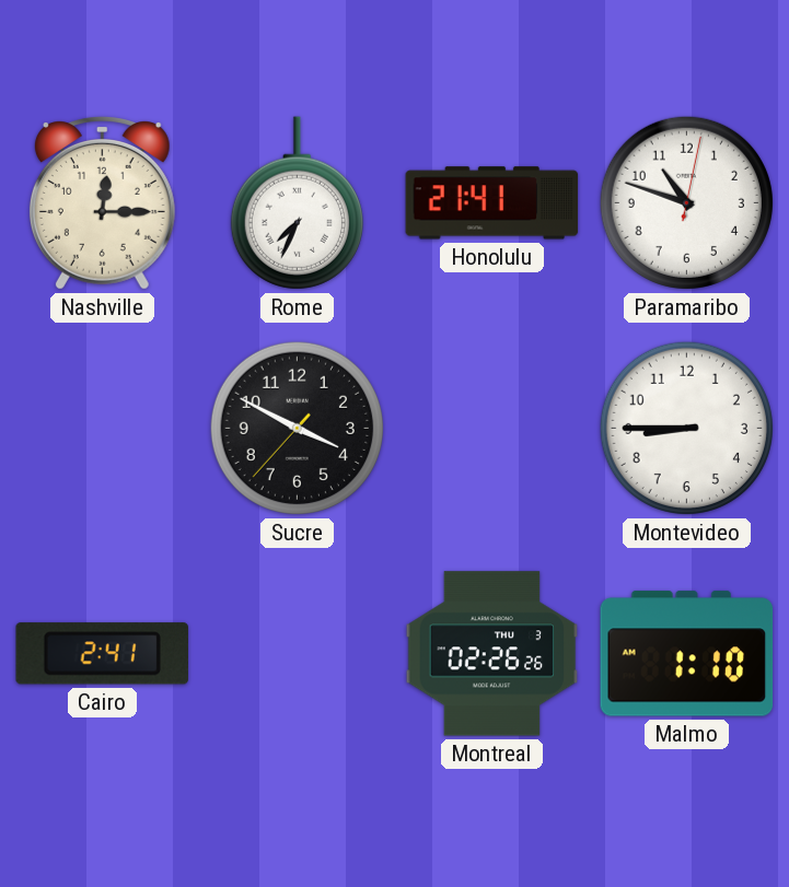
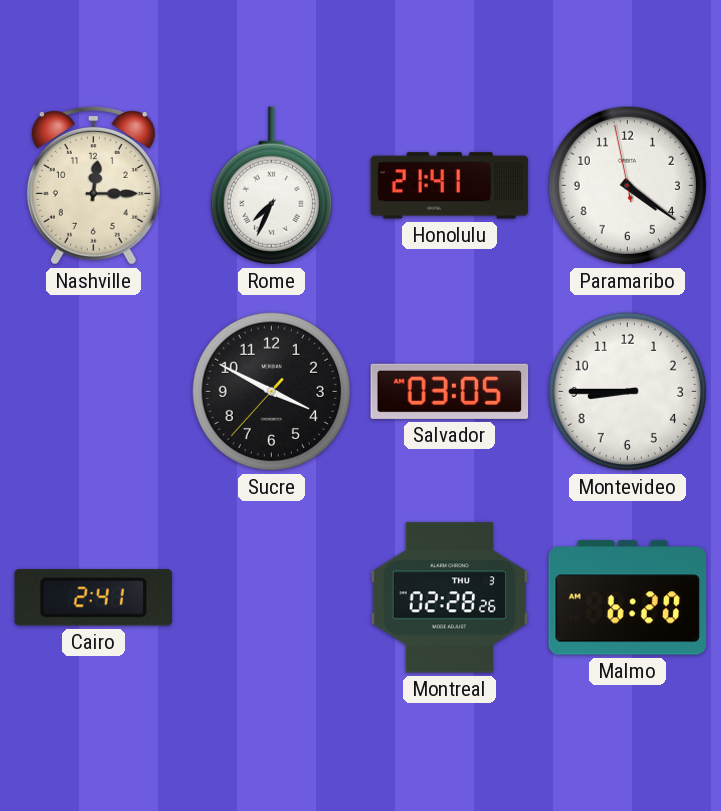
Paramaribo: 10:48 -> 4:20 (627, 185)
Salvador: none -> 03:05 (450, 391)
Montreal: 02:26 -> 02:28 (450, 598)
Malmo: 1:10 -> 6:20 (628, 598)
